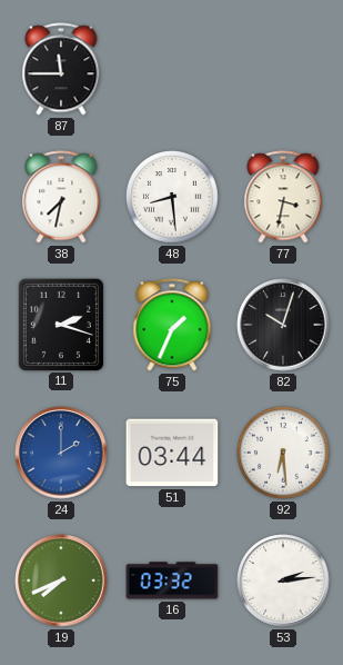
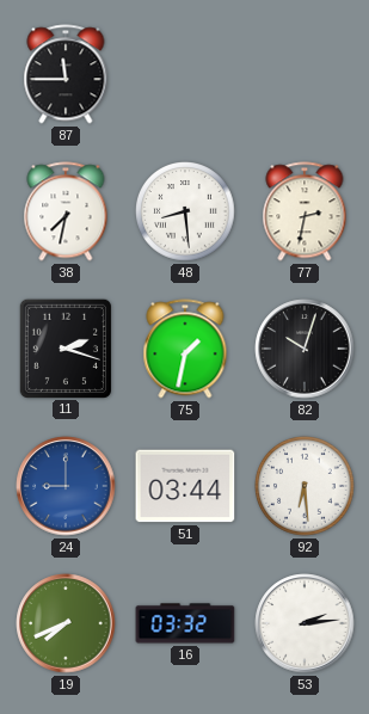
77: 3:32 -> 2:32 (305, 211)
75: 1:34 -> 1:32 (185, 349)
24: 2:00 -> 9:00 (66, 486)
